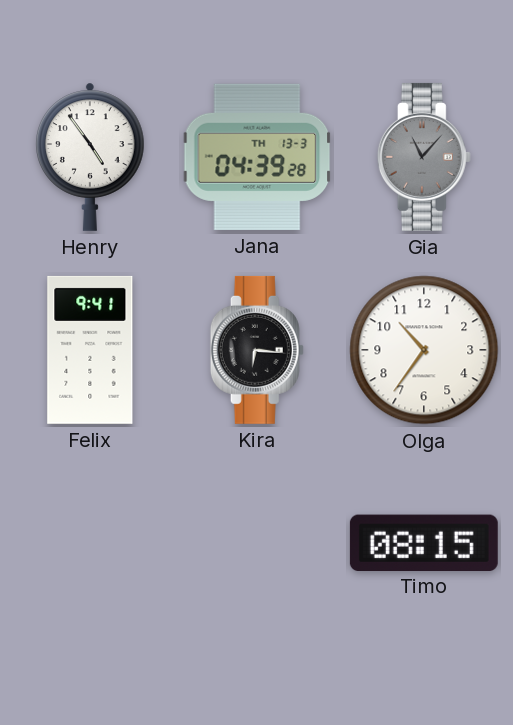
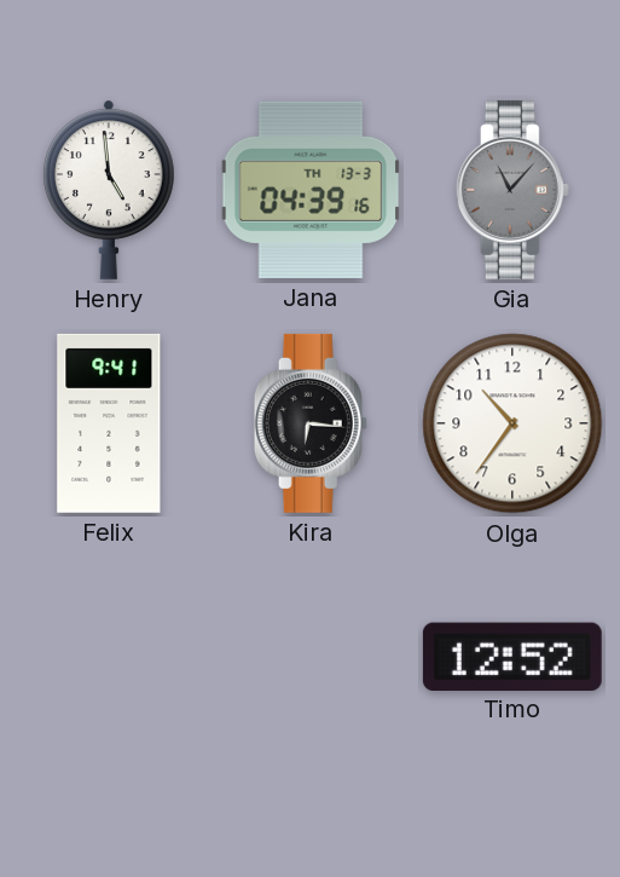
Henry: 4:54 -> 4:59 (110, 190)
Jana: 04:39:28 -> 04:39:16 (311, 190)
Timo: 08:15 -> 12:52 (512, 656)
